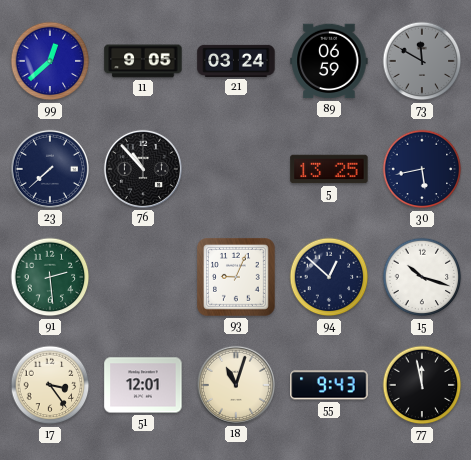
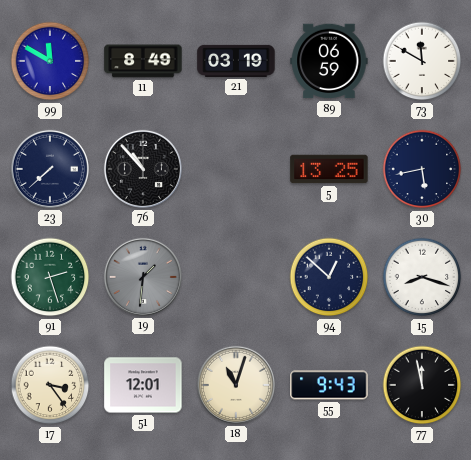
99: 12:38 -> 11:50 (50, 61)
11: 9:05 -> 8:49 (143, 61)
21: 03:24 -> 03:19 (236, 61)
73 dial: grey -> white (422, 61)
91: 2:29 -> 2:27 (50, 277)
19: none -> 1:31 (143, 277)
93: 9:04 -> none (237, 278)
15: 10:18 -> 8:18 (422, 277)
